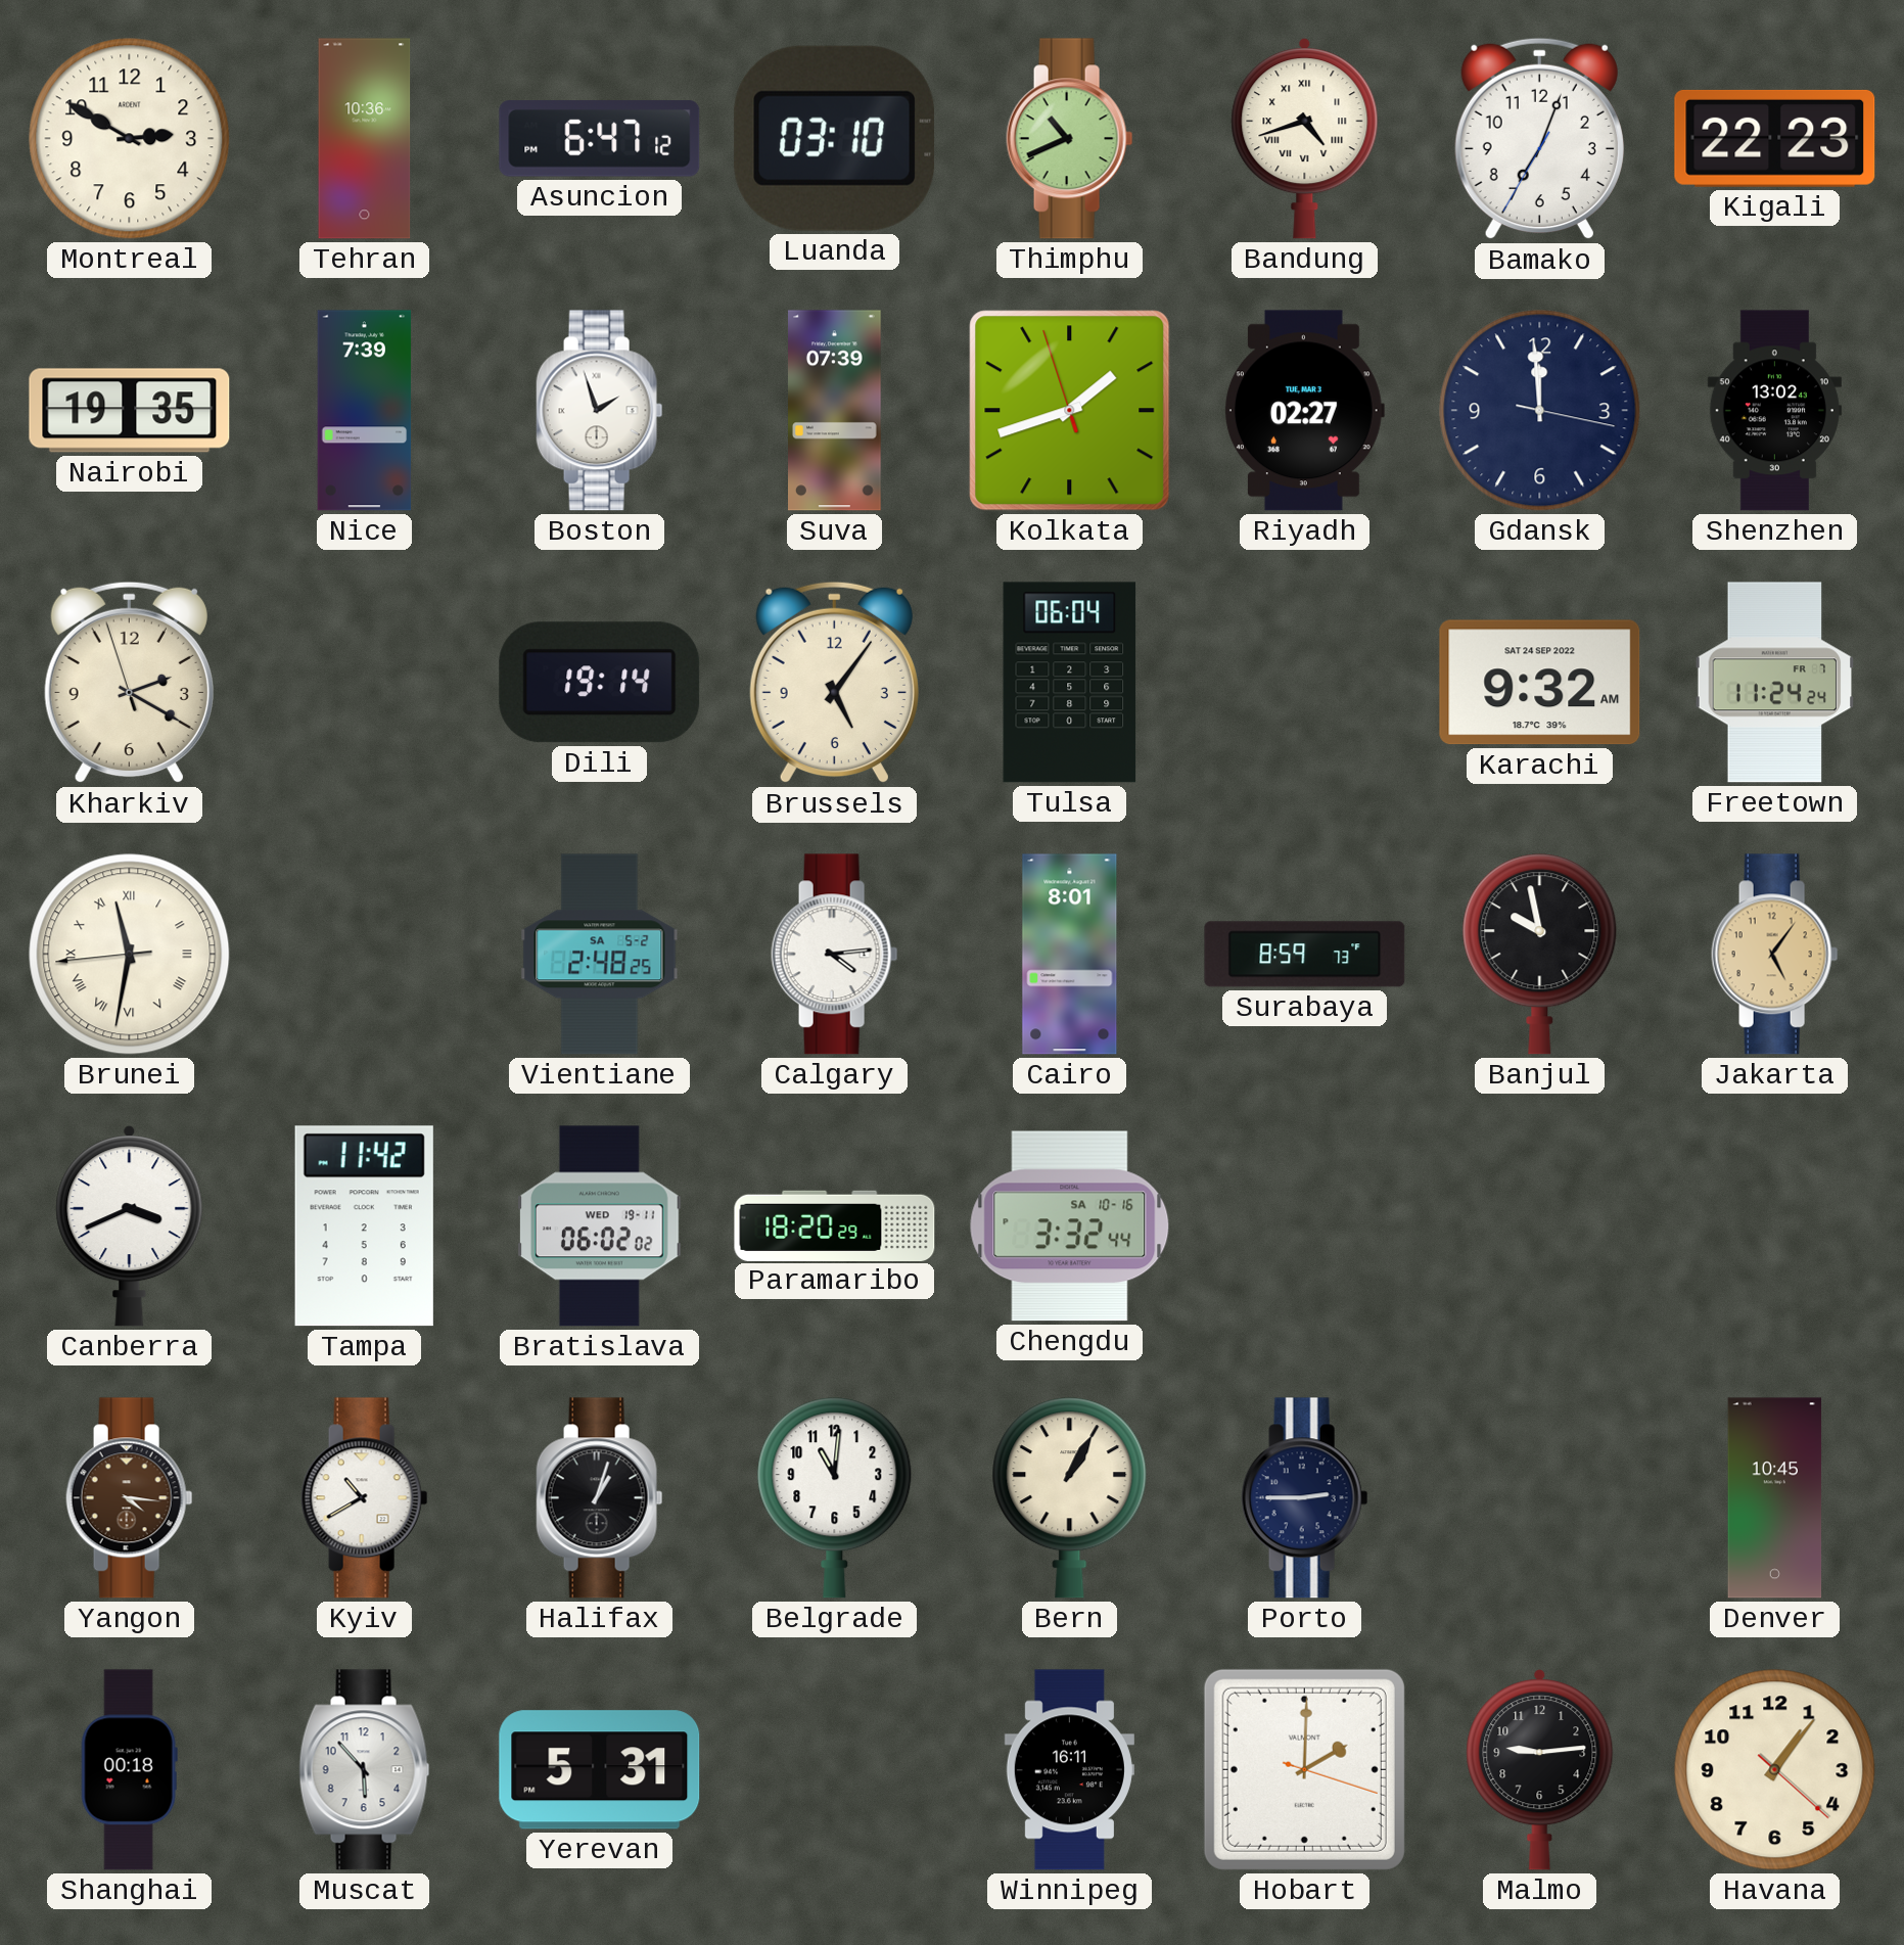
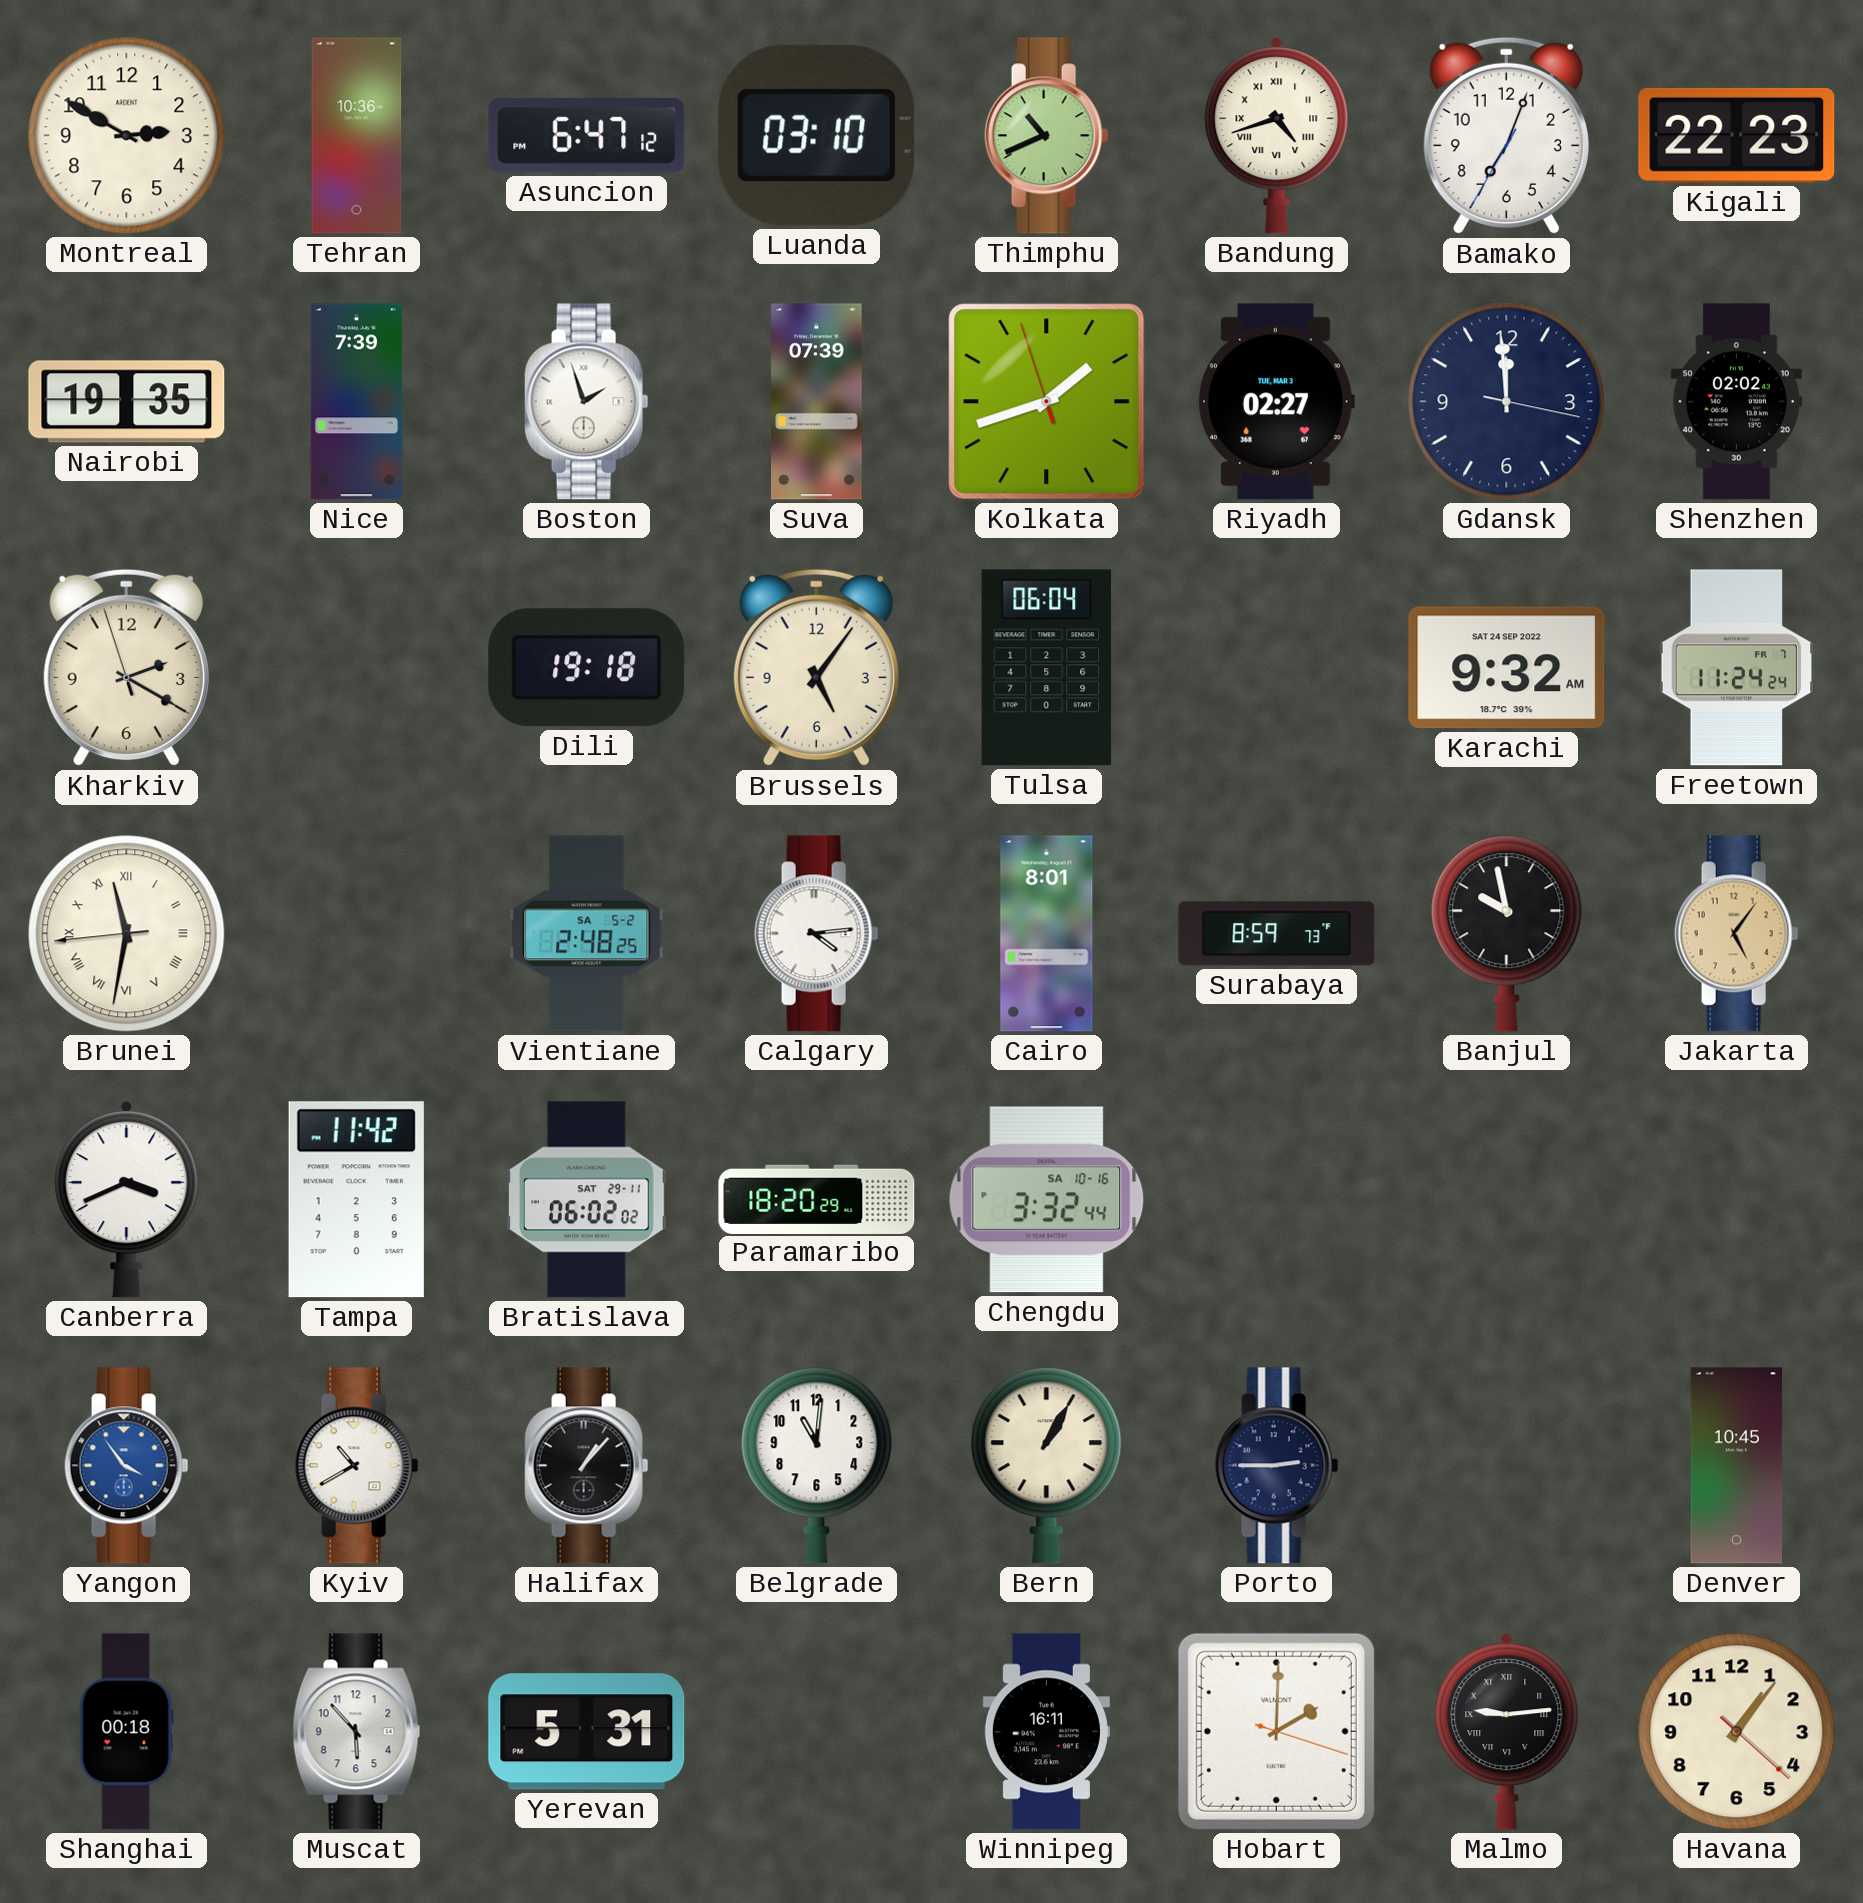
Shenzhen: 13:02 -> 02:02 (1736, 402)
Dili: 19:14 -> 19:18 (587, 668)
Bratislava date: WED 19-11 -> SAT 29-11 (586, 1200)
Yangon: 4:16 -> 3:54 (127, 1466)
Yangon dial: brown -> blue (127, 1466)
Halifax: 1:03 -> 1:07 (587, 1466)
Malmo numerals: Arabic -> Roman (1507, 1732)
